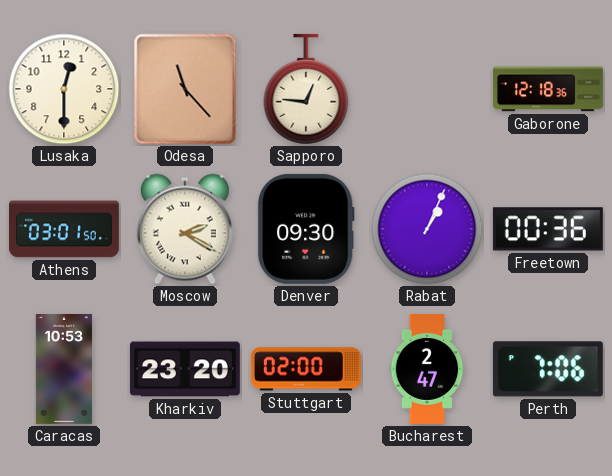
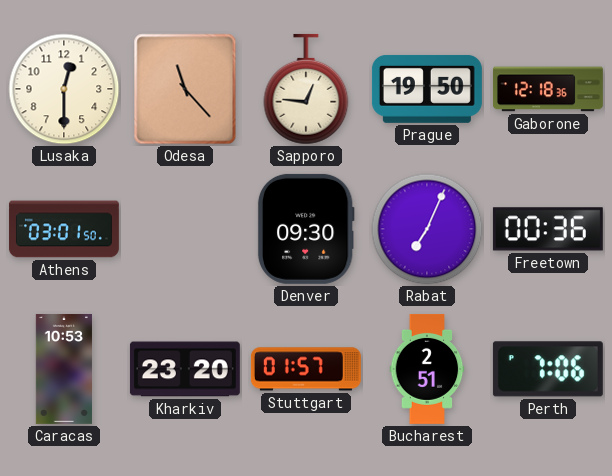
Prague: none -> 19:50 (427, 89)
Moscow: 2:20 -> none (185, 229)
Rabat: 1:04 -> 7:04 (427, 229)
Stuttgart: 02:00 -> 01:57 (306, 369)
Bucharest: 2:47 -> 2:51 (427, 369)
